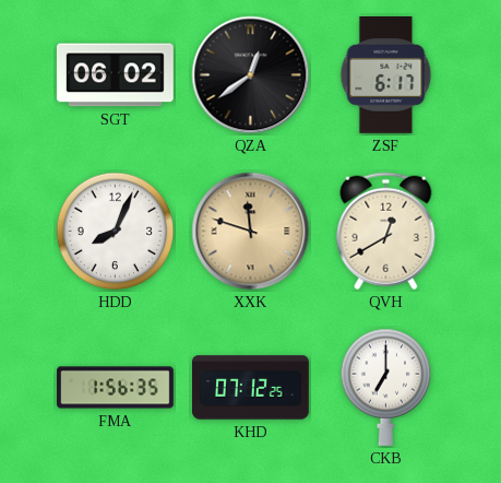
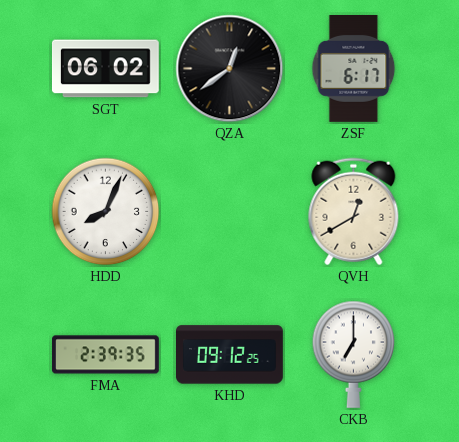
XXK: 11:48 -> none (251, 232)
FMA: 1:56 -> 2:39 (106, 355)
KHD: 07:12 -> 09:12 (230, 355)
